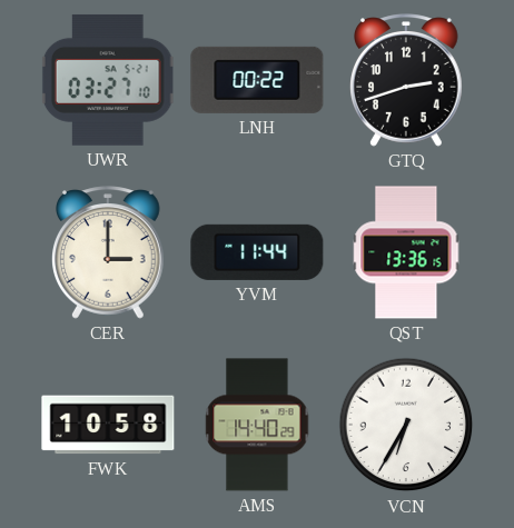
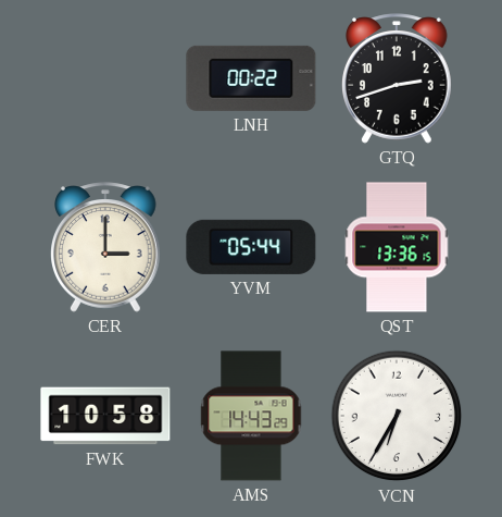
UWR: 03:27 -> none (108, 80)
YVM: 11:44 -> 05:44 (251, 247)
AMS: 14:40 -> 14:43 (251, 416)
